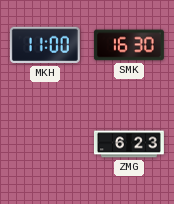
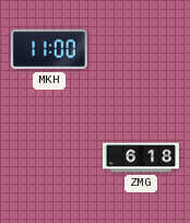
SMK: 16:30 -> none (129, 45)
ZMG: 6:23 -> 6:18 (141, 157)
